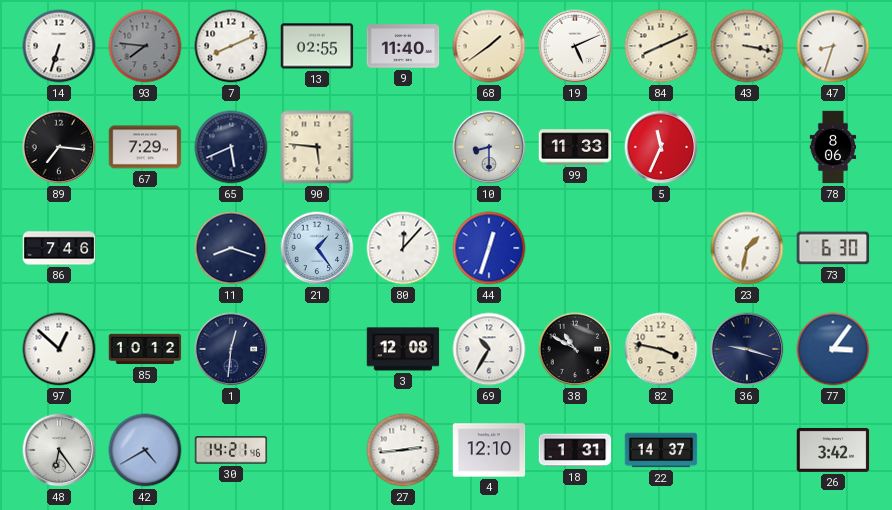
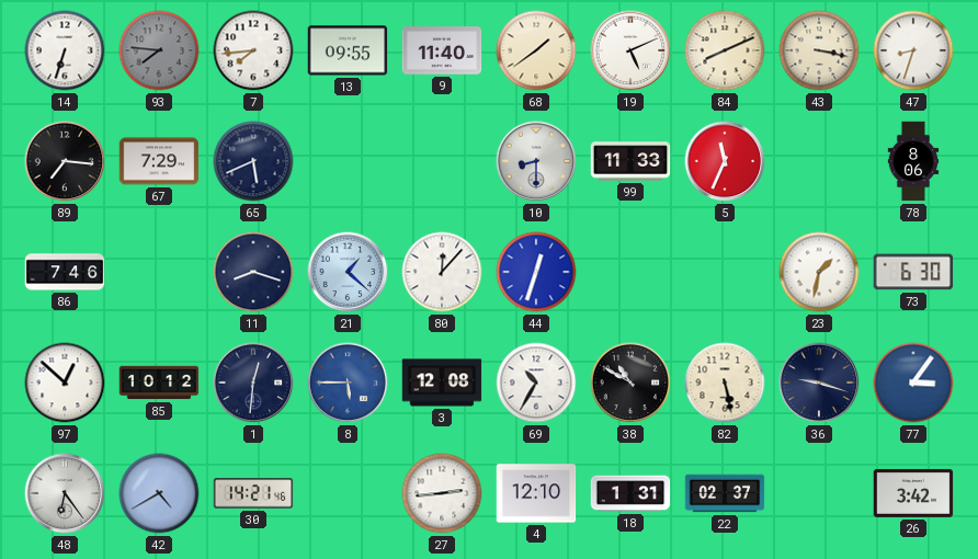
7: 8:11 -> 7:44 (253, 50)
13: 02:55 -> 09:55 (348, 50)
90: 5:46 -> none (317, 147)
21: 1:24 -> 1:22 (348, 272)
8: none -> 5:45 (348, 383)
82: 3:47 -> 5:28 (725, 383)
22: 14:37 -> 02:37 (725, 493)
